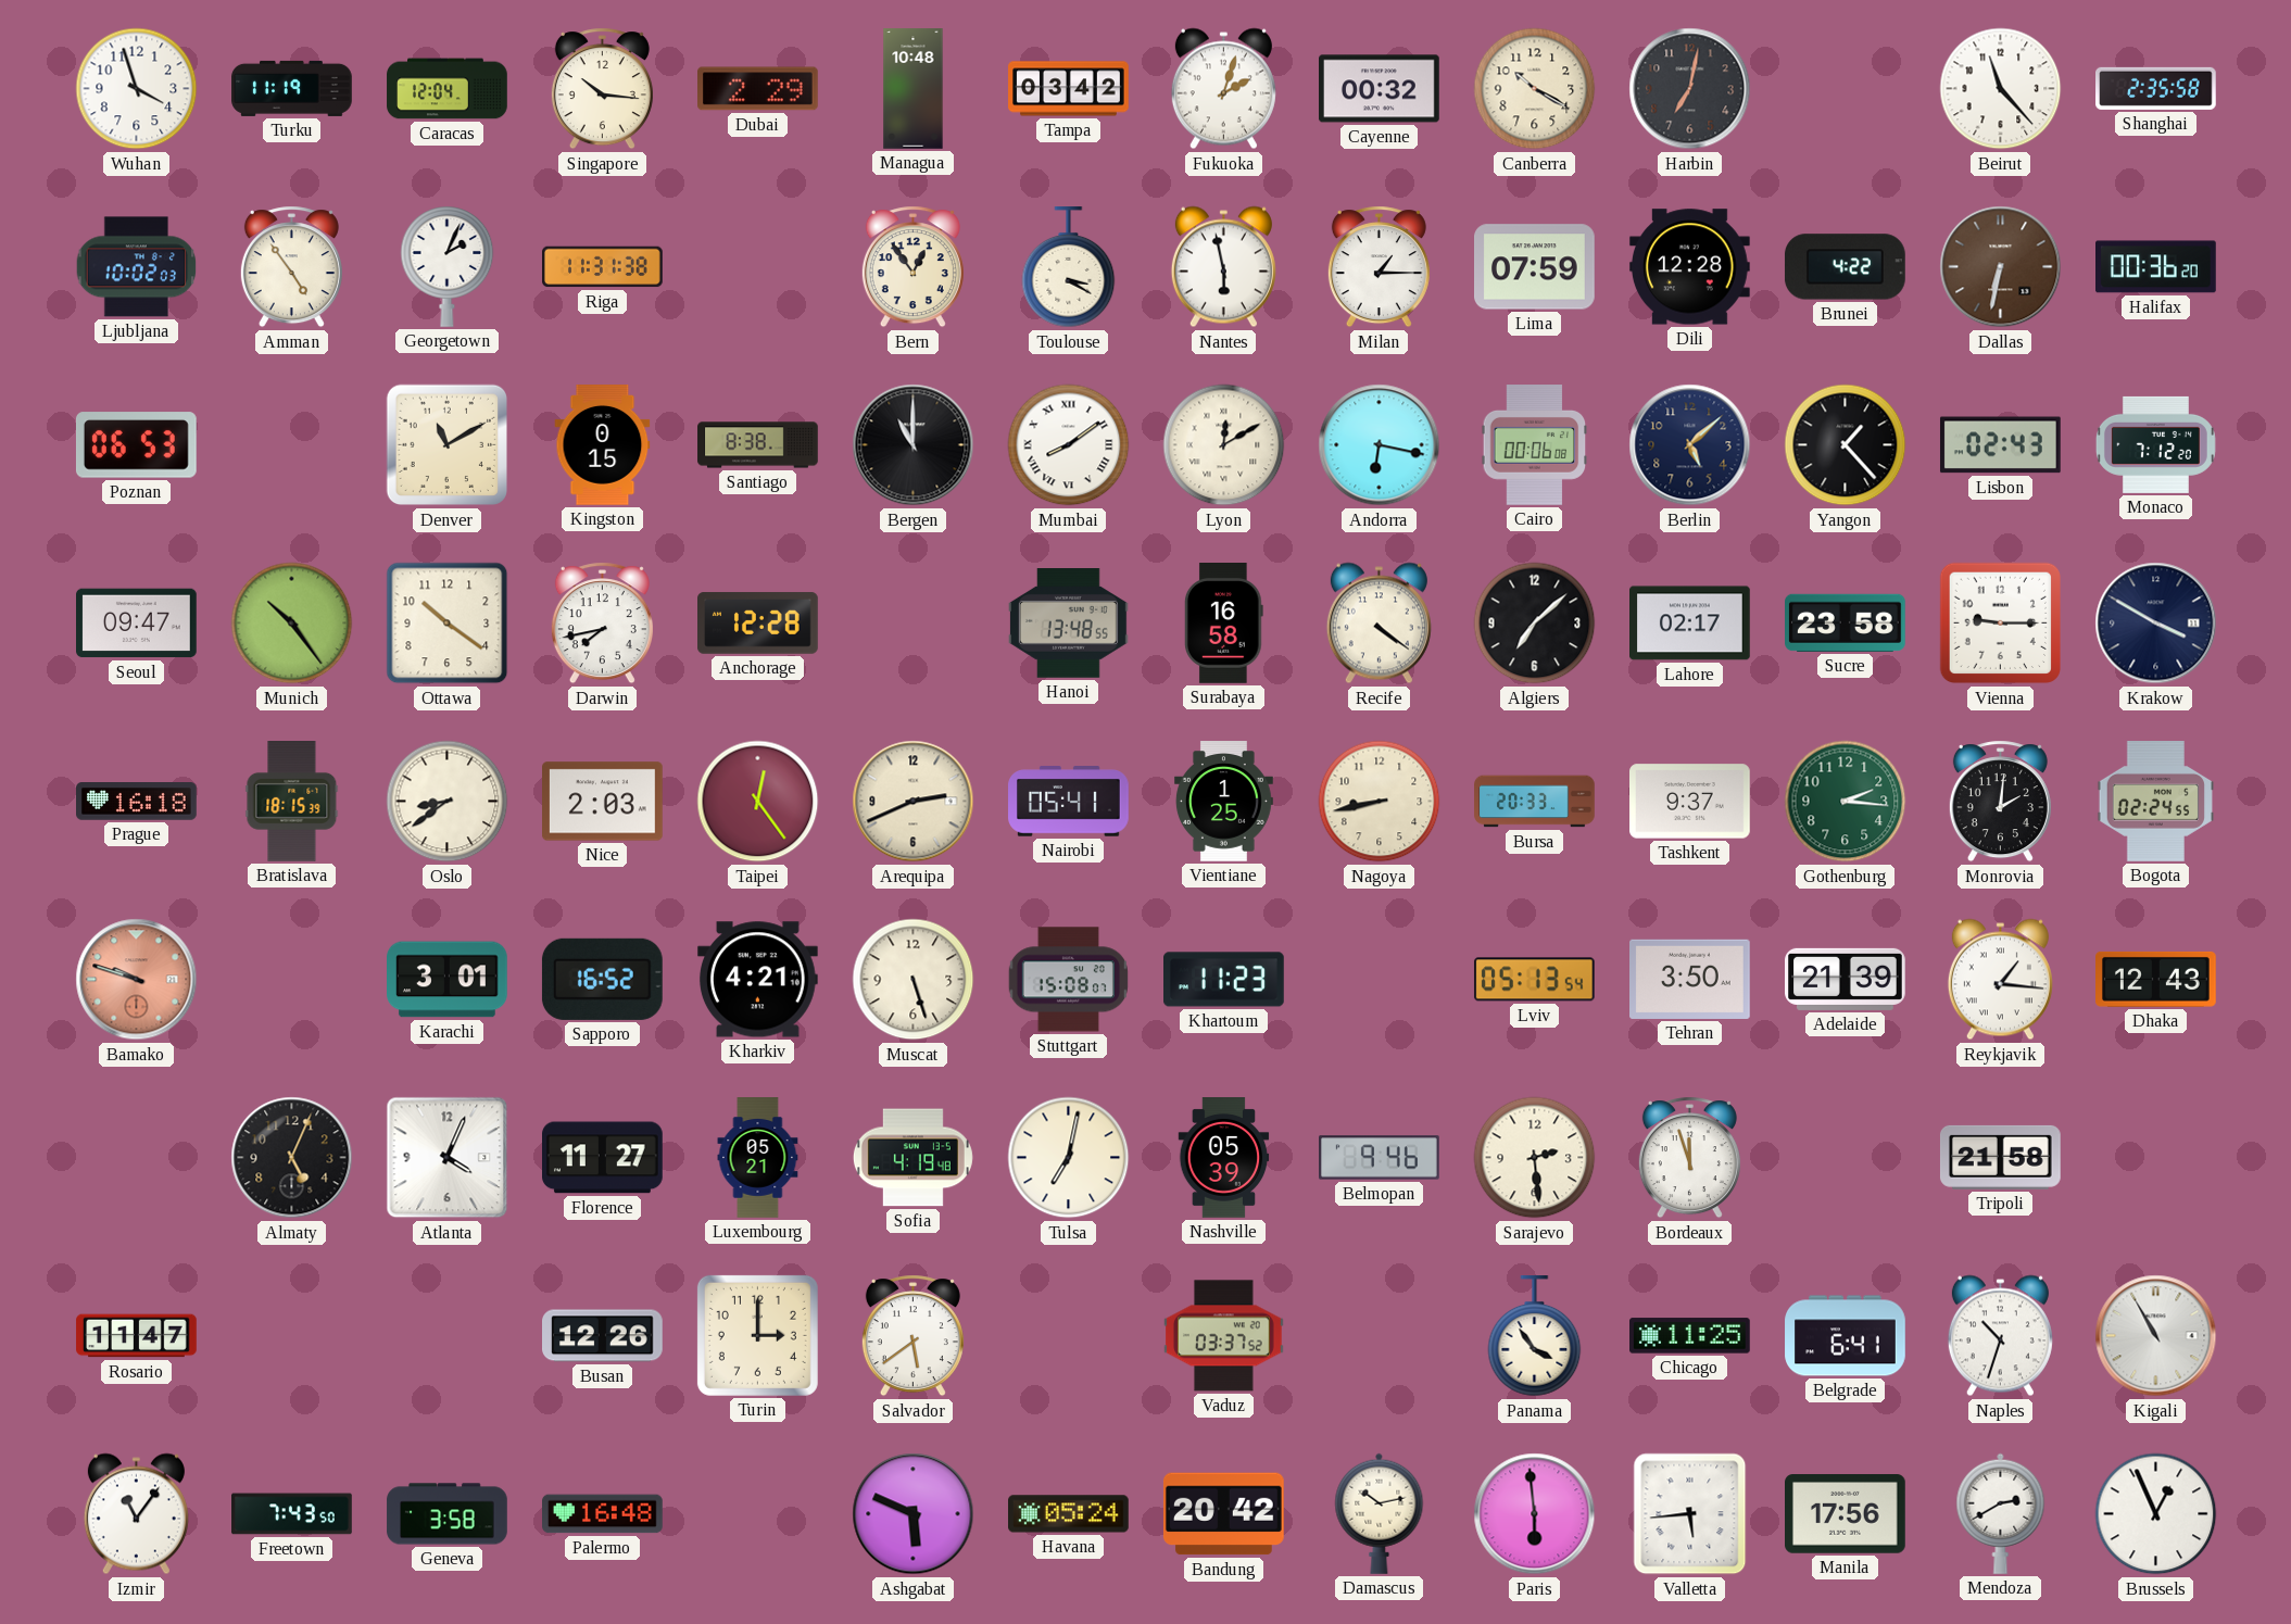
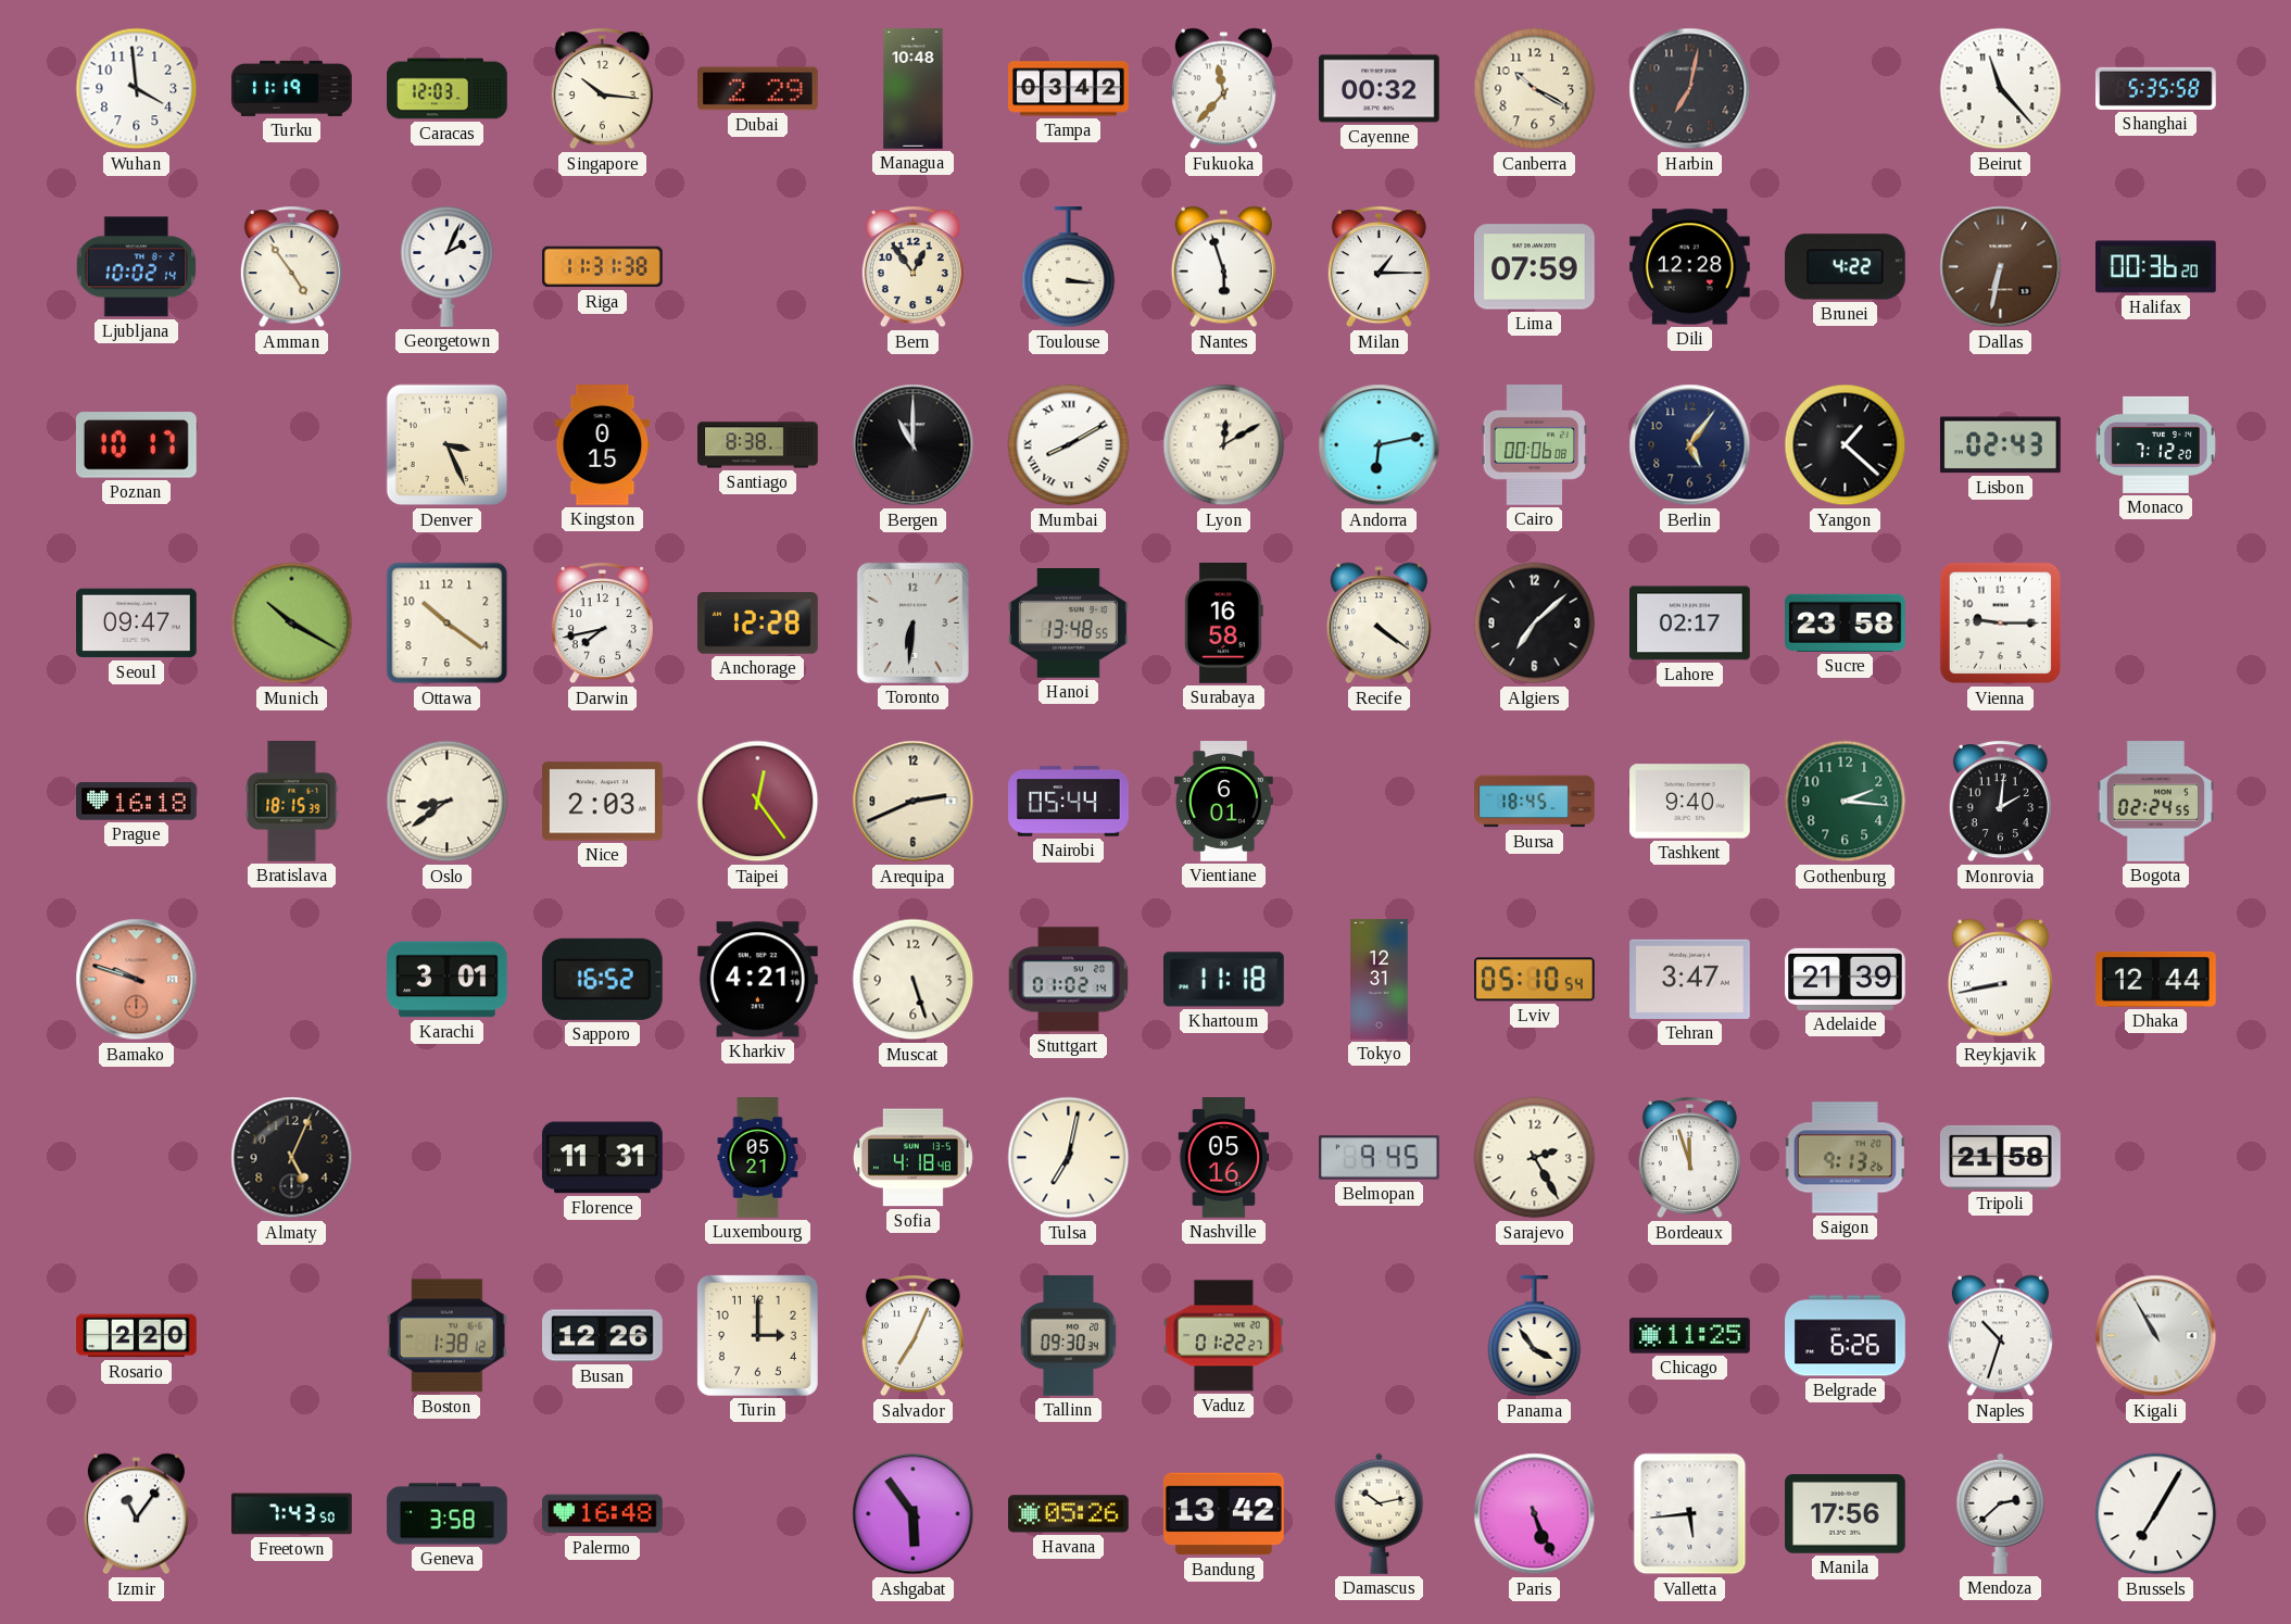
Wuhan: 3:57 -> 3:59 (137, 89)
Caracas: 12:04 -> 12:03 (448, 89)
Fukuoka: 2:03 -> 11:37 (1223, 89)
Shanghai: 2:35 -> 5:35 (2156, 88)
Ljubljana: 10:02:03 -> 10:02:14 (137, 267)
Toulouse: 3:20 -> 3:16 (1069, 268)
Nantes: 5:58 -> 5:57 (1223, 267)
Poznan: 06:53 -> 10:17 (136, 445)
Denver: 11:10 -> 3:26 (448, 445)
Mumbai: 8:09 -> 8:10 (1069, 445)
Andorra: 6:17 -> 6:13 (1380, 445)
Berlin: 5:08 -> 5:06 (1690, 445)
Yangon: 1:23 -> 1:22 (1846, 445)
Munich: 10:24 -> 10:20 (292, 624)
Toronto: none -> 6:31 (912, 622)
Krakow: 3:50 -> none (2156, 624)
Nairobi: 05:41 -> 05:44 (1069, 802)
Vientiane: 1:25 -> 6:01 (1223, 802)
Nagoya: 8:43 -> none (1380, 802)
Bursa: 20:33 -> 18:45 (1535, 802)
Tashkent: 9:37 -> 9:40 (1690, 802)
Stuttgart: 15:08 -> 01:02 (1068, 980)
Khartoum: 11:23 -> 11:18 (1224, 980)
Tokyo: none -> 12:31 (1380, 980)
Lviv: 05:13 -> 05:10 (1534, 980)
Tehran: 3:50 -> 3:47 (1690, 979)
Reykjavik: 1:16 -> 8:43 (2000, 980)
Dhaka: 12:43 -> 12:44 (2156, 979)
Atlanta: 4:04 -> none (448, 1158)
Florence: 11:27 -> 11:31 (603, 1158)
Sofia: 4:19 -> 4:18 (912, 1158)
Nashville: 05:39 -> 05:16 (1224, 1158)
Belmopan: 9:46 -> 9:45 (1380, 1158)
Sarajevo: 2:29 -> 2:25 (1535, 1158)
Saigon: none -> 9:13 (1845, 1158)
Rosario: 11:47 -> 2:20 (137, 1336)
Boston: none -> 1:38 (446, 1336)
Salvador: 5:39 -> 7:04 (912, 1336)
Tallinn: none -> 09:30 (1068, 1336)
Vaduz: 03:37 -> 01:22 (1224, 1336)
Belgrade: 6:41 -> 6:26 (1846, 1336)
Ashgabat: 5:49 -> 5:54 (914, 1514)
Havana: 05:24 -> 05:26 (1069, 1514)
Bandung: 20:42 -> 13:42 (1224, 1514)
Paris: 5:59 -> 5:26 (1535, 1514)
Mendoza: 2:40 -> 2:38 (2001, 1513)
Brussels: 12:56 -> 7:05 (2156, 1514)
